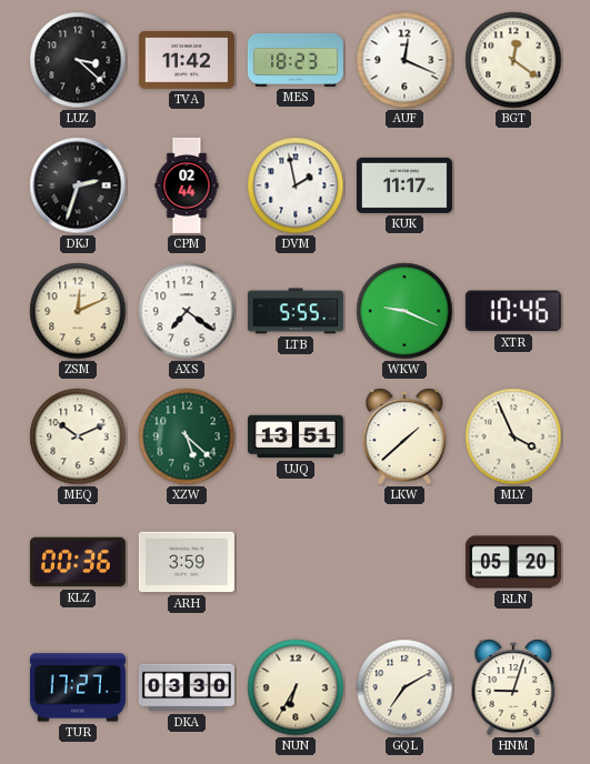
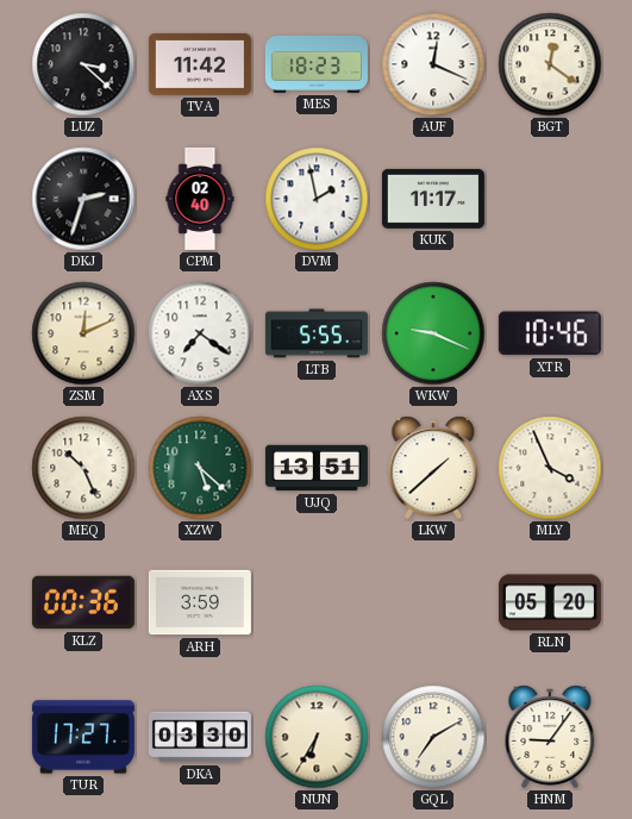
CPM: 02:44 -> 02:40 (200, 199)
MEQ: 10:11 -> 10:26 (83, 468)
HNM: 9:03 -> 9:06 (550, 737)
